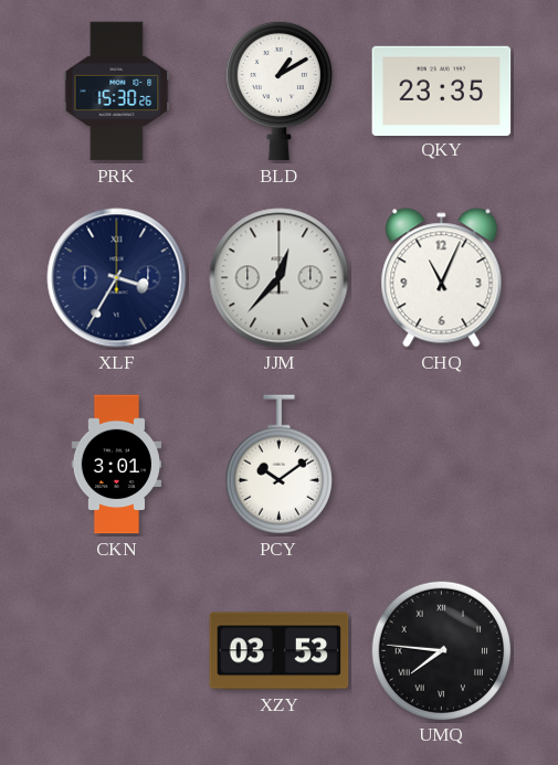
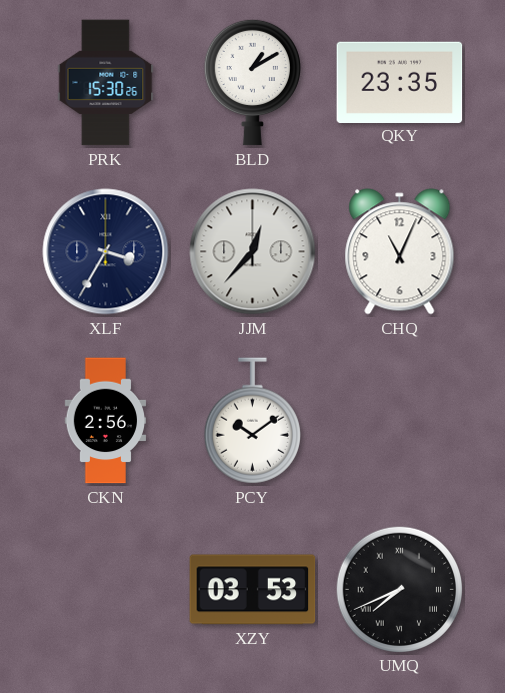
CKN: 3:01 -> 2:56 (106, 421)
UMQ: 7:46 -> 7:41 (399, 589)
